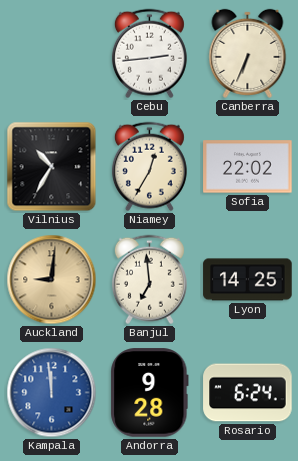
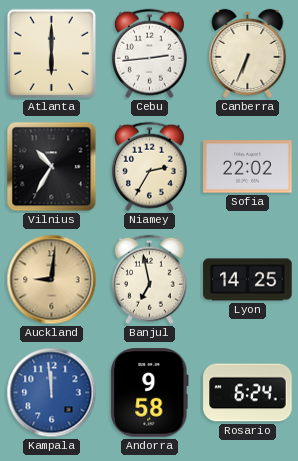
Atlanta: none -> 6:00 (52, 54)
Niamey: 12:35 -> 2:35 (149, 167)
Banjul: 6:59 -> 6:58 (149, 280)
Andorra: 9:28 -> 9:58 (150, 393)
